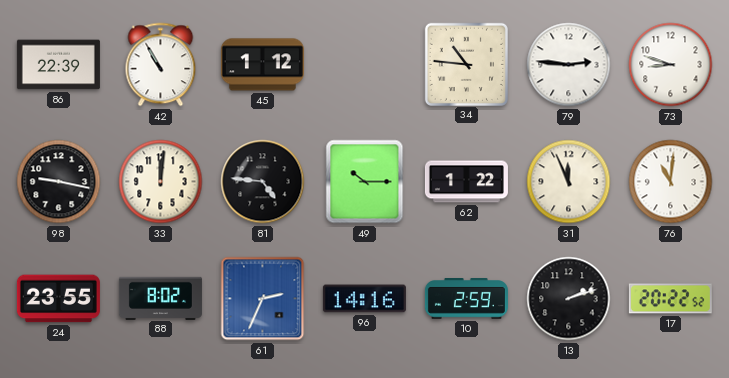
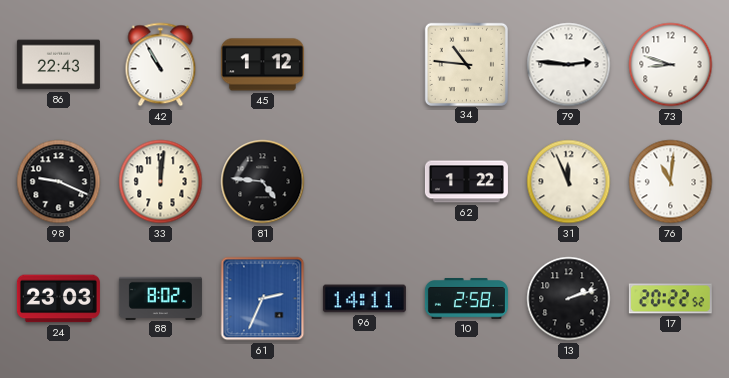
86: 22:39 -> 22:43 (58, 65)
98: 9:17 -> 9:19 (59, 182)
49: 10:15 -> none (365, 182)
24: 23:55 -> 23:03 (58, 299)
96: 14:16 -> 14:11 (364, 299)
10: 2:59 -> 2:58 (466, 299)
